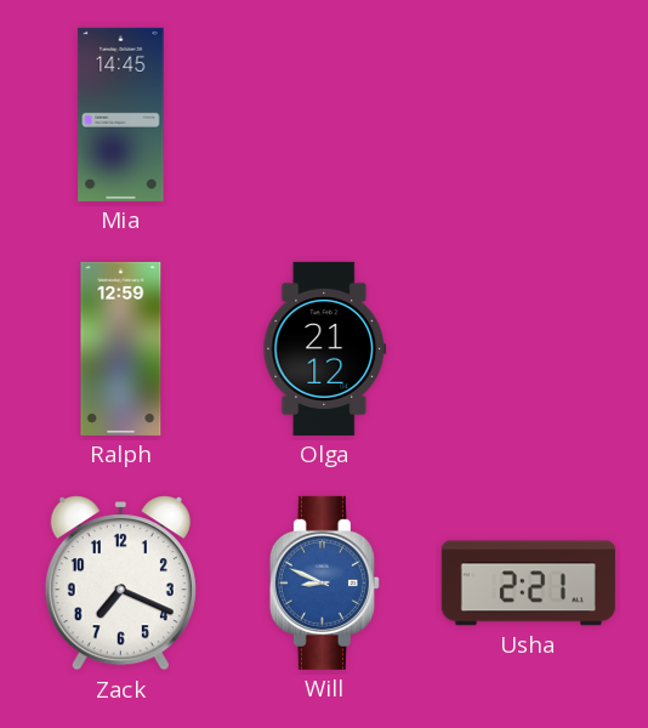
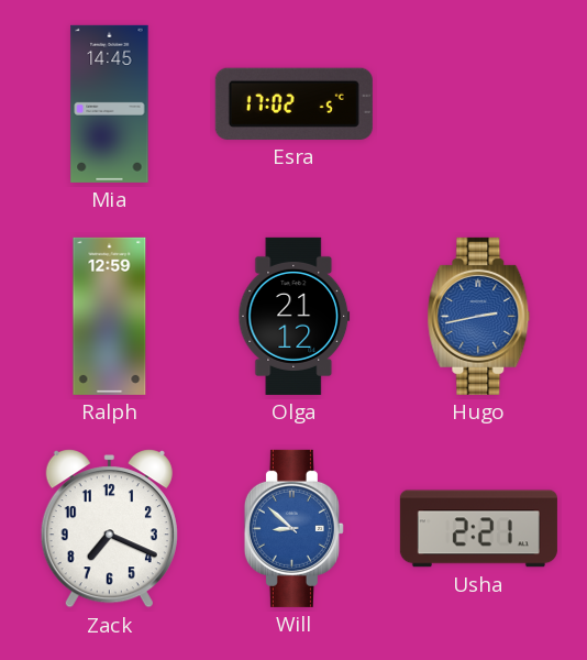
Esra: none -> 17:02 (293, 103)
Hugo: none -> 2:43 (479, 316)
Will: 8:49 -> 8:52 (293, 528)
